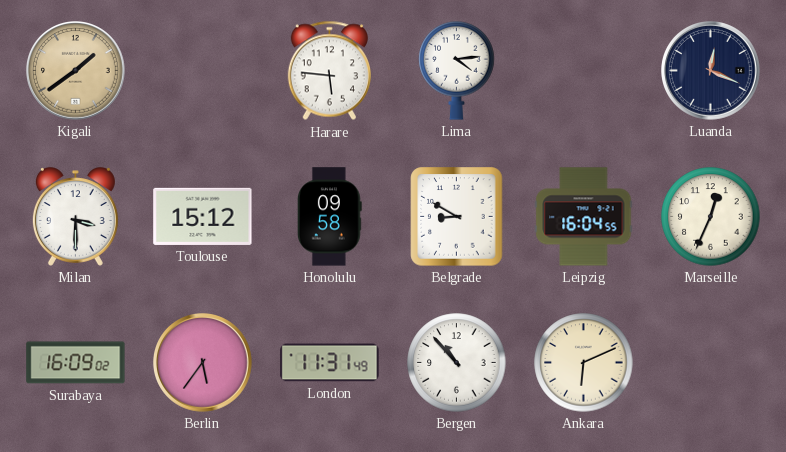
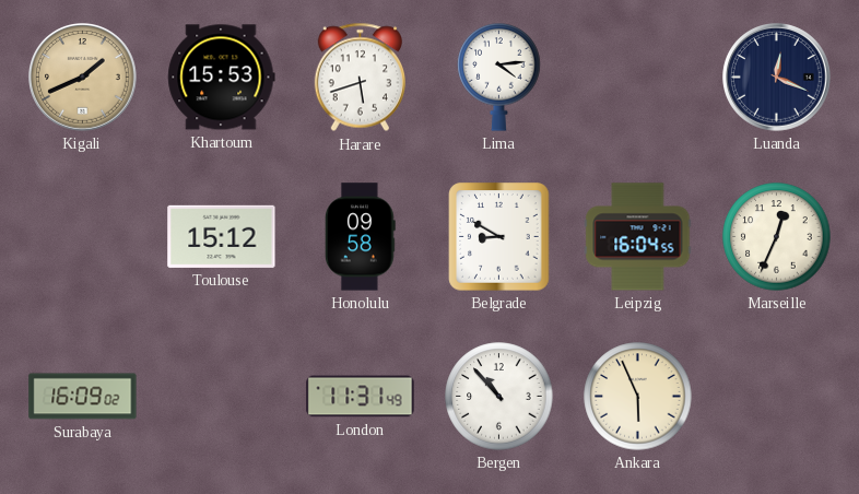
Kigali: 1:39 -> 1:41 (83, 78)
Khartoum: none -> 15:53 (222, 78)
Harare: 5:46 -> 5:42 (360, 78)
Milan: 3:30 -> none (75, 217)
Berlin: 5:36 -> none (203, 363)
Ankara: 6:11 -> 5:56 (638, 397)
